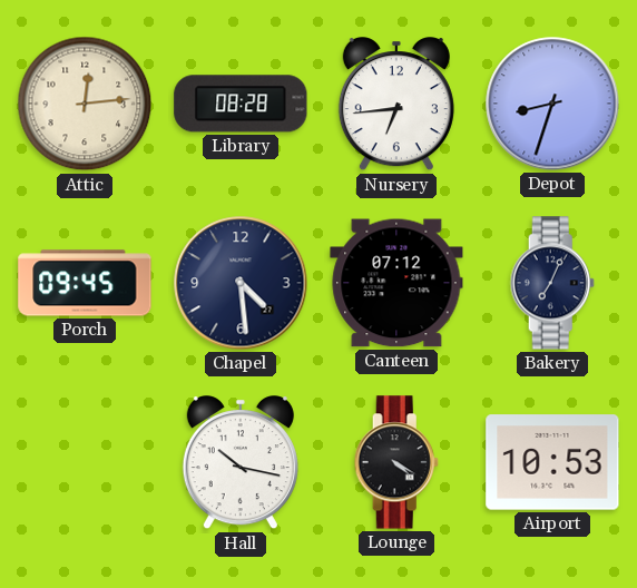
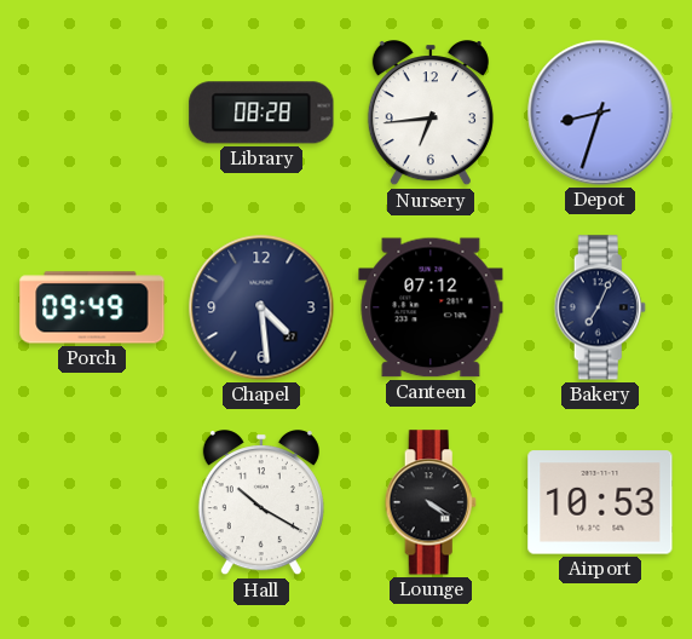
Attic: 12:14 -> none (85, 104)
Porch: 09:45 -> 09:49 (92, 307)
Hall: 10:17 -> 10:20 (261, 503)
